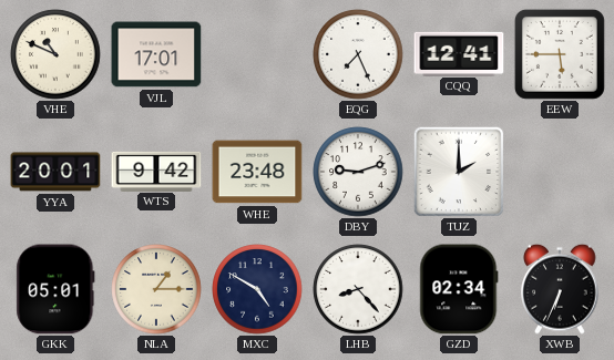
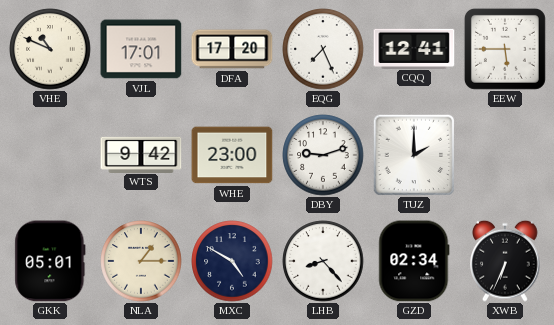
DFA: none -> 17:20 (232, 49)
YYA: 20:01 -> none (55, 172)
WHE: 23:48 -> 23:00 (232, 155)
